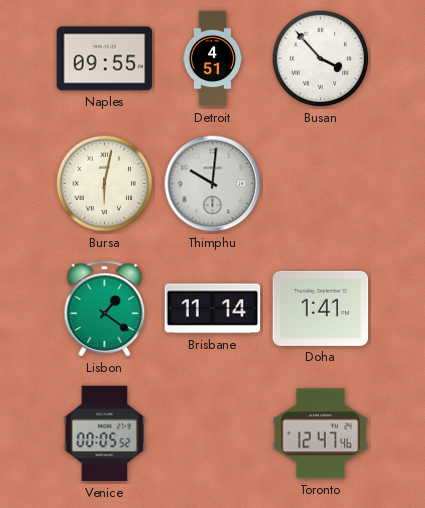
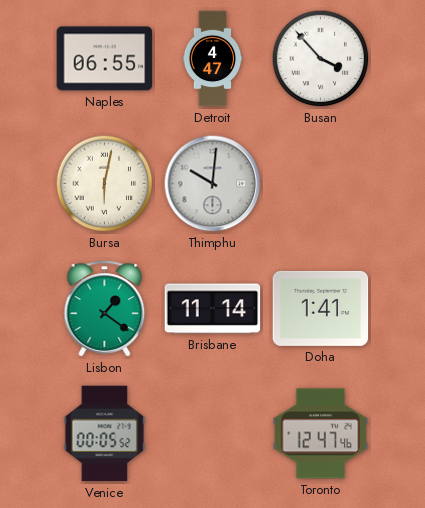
Naples: 09:55 -> 06:55 (105, 59)
Detroit: 4:51 -> 4:47 (213, 59)
